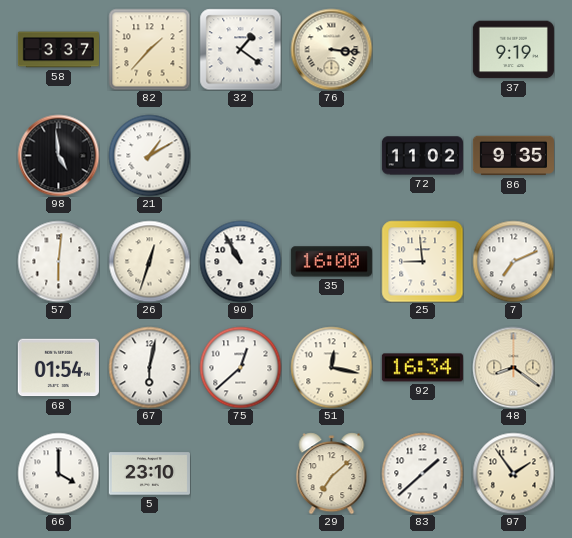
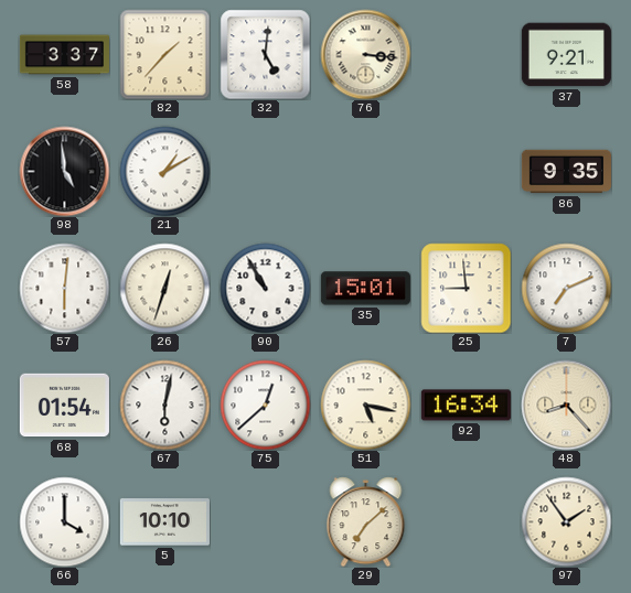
32: 1:21 -> 5:01 (265, 54)
37: 9:19 -> 9:21 (566, 55)
72: 11:02 -> none (422, 156)
35: 16:00 -> 15:01 (365, 289)
51: 12:17 -> 5:17 (365, 405)
48: 8:21 -> 8:23 (566, 405)
5: 23:10 -> 10:10 (164, 522)
83: 1:38 -> none (422, 473)
